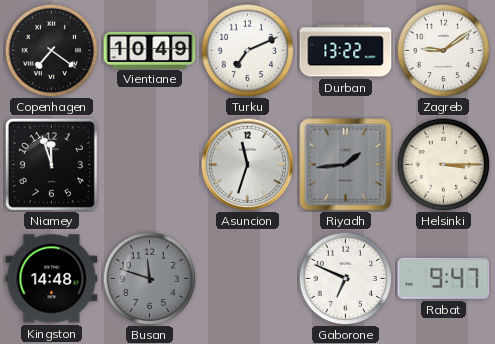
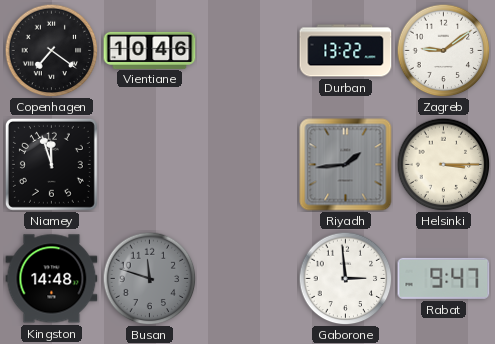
Vientiane: 10:49 -> 10:46 (150, 50)
Turku: 7:11 -> none (247, 50)
Asuncion: 11:33 -> none (247, 164)
Gaborone: 6:49 -> 2:59 (345, 278)
